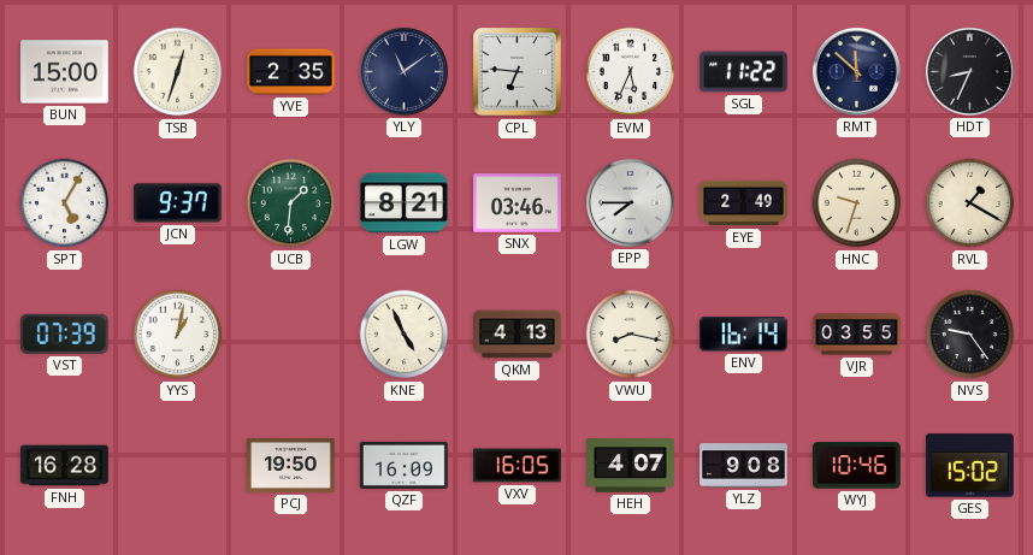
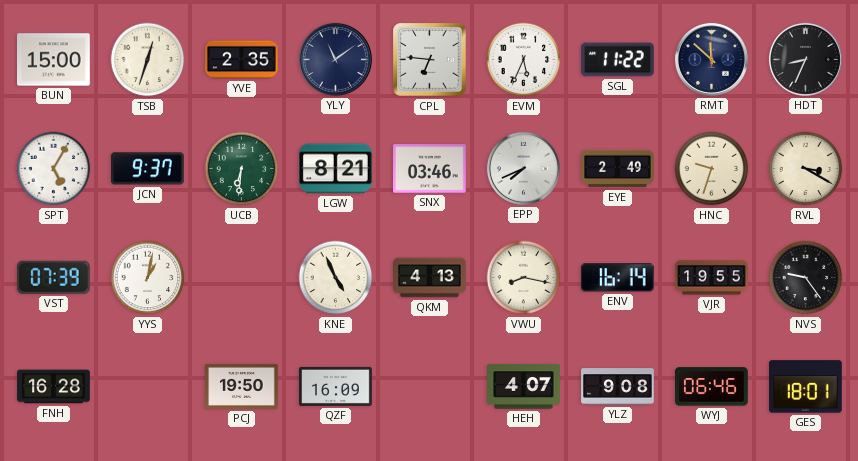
UCB: 1:31 -> 6:31 (242, 169)
EPP: 7:45 -> 7:41 (523, 168)
RVL: 1:20 -> 3:20 (806, 169)
VJR: 03:55 -> 19:55 (712, 278)
VXV: 16:05 -> none (518, 466)
WYJ: 10:46 -> 06:46 (712, 387)
GES: 15:02 -> 18:01 (806, 387)
